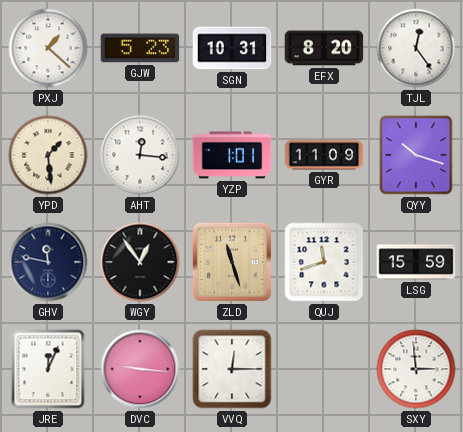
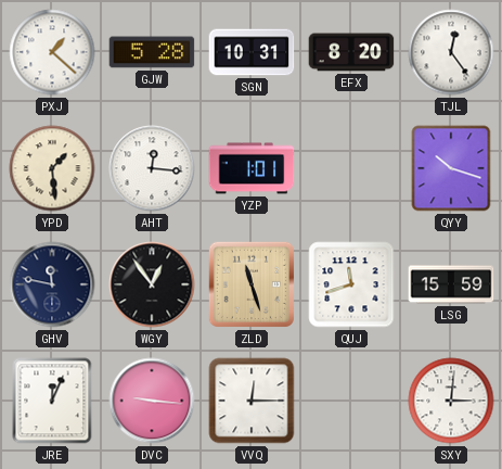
GJW: 5:23 -> 5:28 (152, 52)
GYR: 11:09 -> none (324, 155)
SXY: 2:59 -> 3:01 (451, 401)
